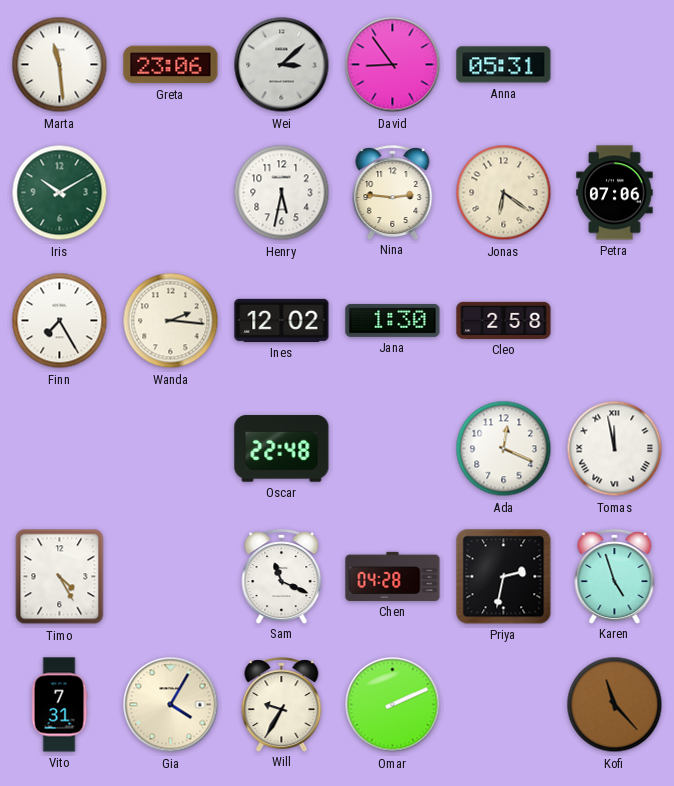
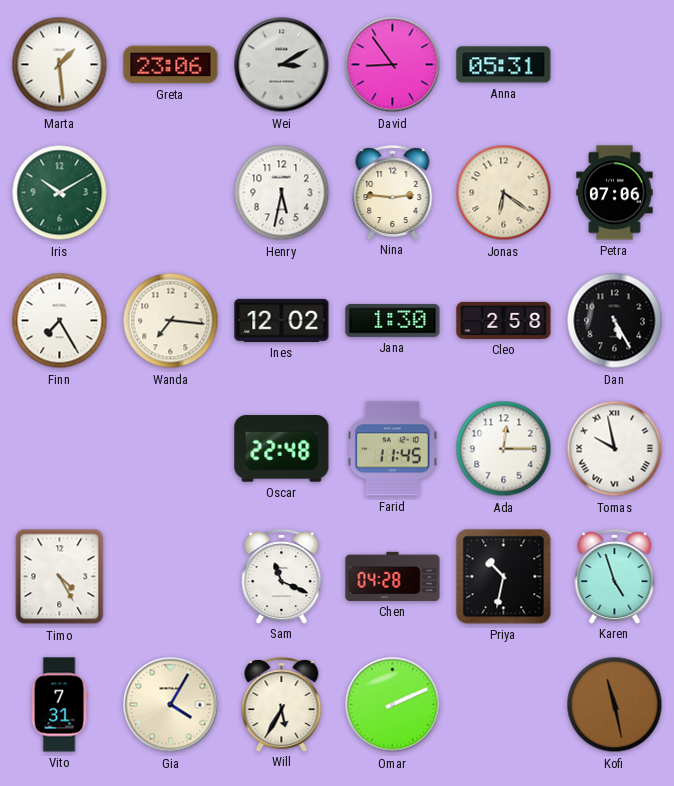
Marta: 11:29 -> 1:29 (60, 65)
Wei: 3:08 -> 3:10 (282, 65)
Wanda: 2:16 -> 7:16 (171, 321)
Dan: none -> 5:25 (615, 321)
Farid: none -> 11:45 (393, 449)
Ada: 12:19 -> 12:15 (504, 449)
Tomas: 11:58 -> 9:58 (615, 449)
Priya: 2:32 -> 10:32 (504, 577)
Will: 9:35 -> 5:35 (282, 704)
Kofi: 11:23 -> 11:28 (615, 705)
